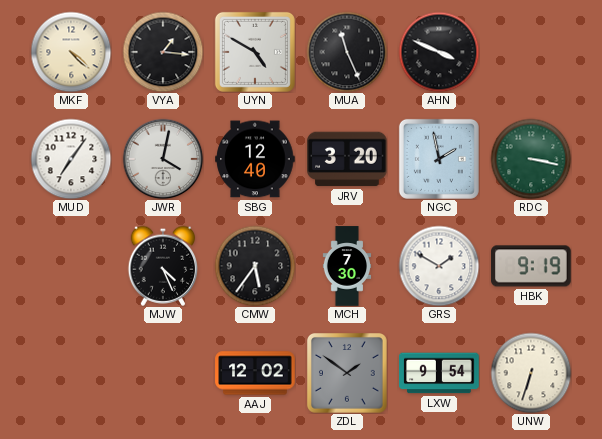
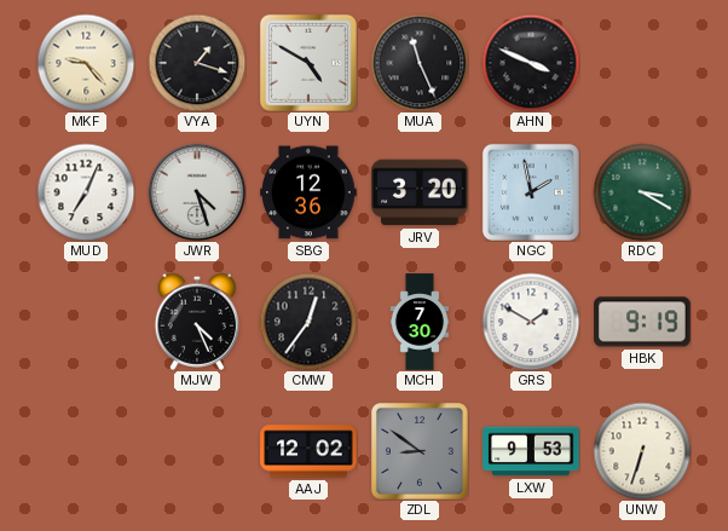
MKF: 4:22 -> 9:23 (86, 63)
VYA: 1:16 -> 1:18 (197, 63)
MUD: 7:06 -> 7:04 (86, 192)
JWR: 4:02 -> 4:27 (197, 192)
SBG: 12:40 -> 12:36 (308, 192)
RDC: 3:17 -> 3:20 (642, 192)
CMW: 5:36 -> 12:36 (308, 322)
ZDL: 1:51 -> 8:51 (421, 452)
LXW: 9:54 -> 9:53 (531, 451)
